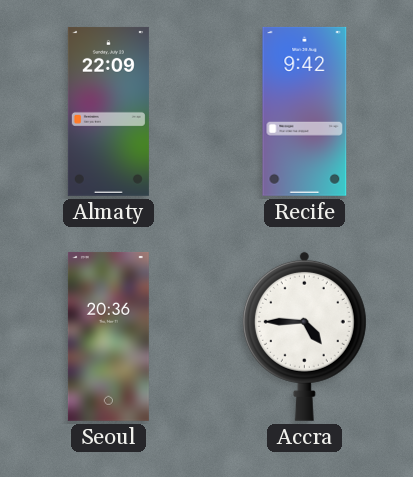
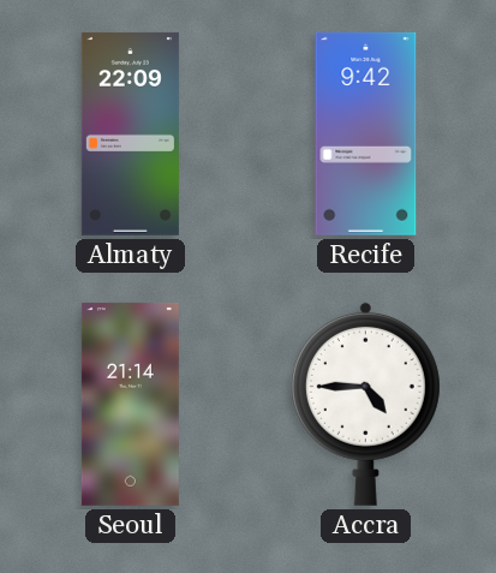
Seoul: 20:36 -> 21:14 (130, 404)
